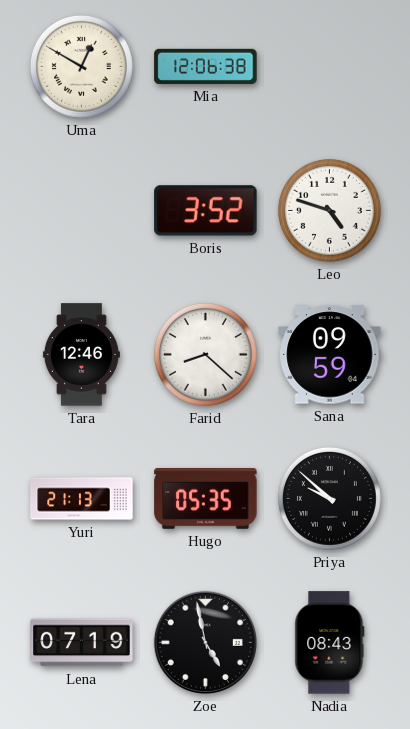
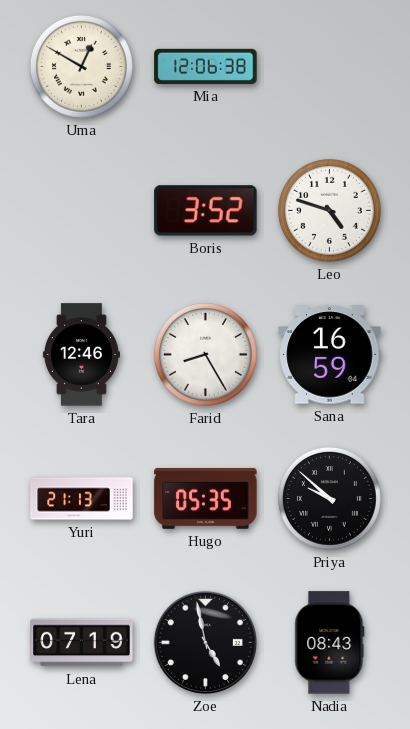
Farid: 8:22 -> 8:25 (205, 354)
Sana: 09:59 -> 16:59 (330, 355)
